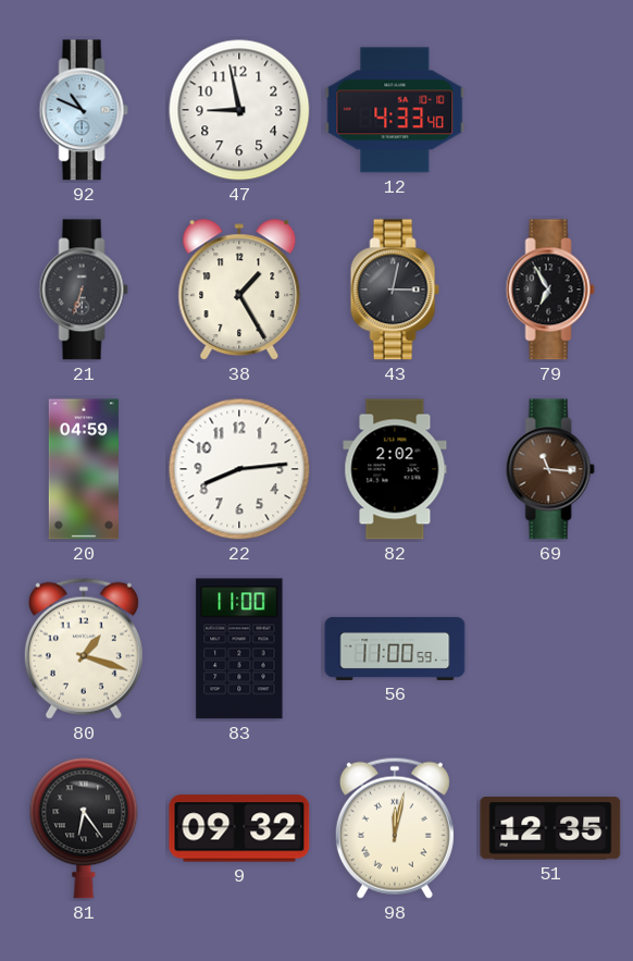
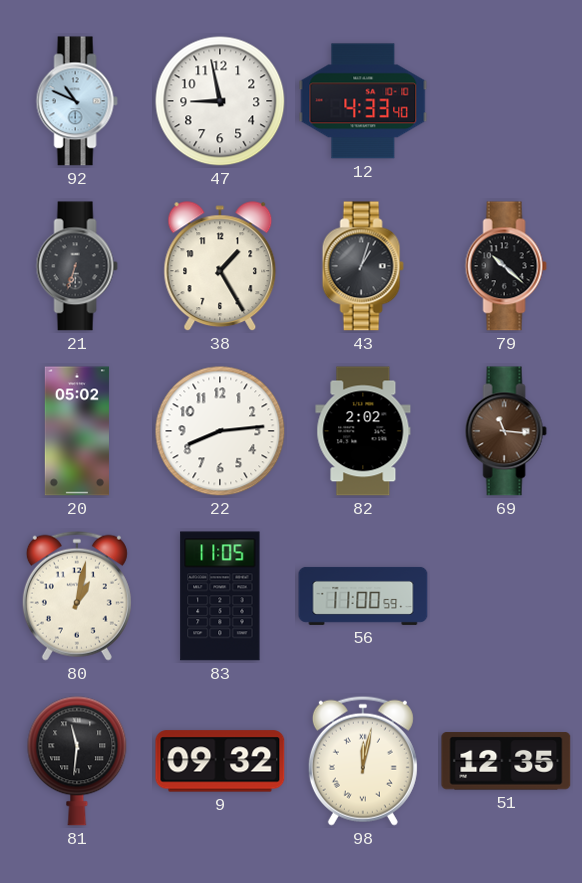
43: 3:02 -> 1:03 (363, 266)
79: 6:55 -> 10:22 (506, 266)
20: 04:59 -> 05:02 (77, 431)
80: 1:18 -> 1:02 (77, 596)
83: 11:00 -> 11:05 (220, 596)
81: 6:24 -> 11:31 (77, 761)
